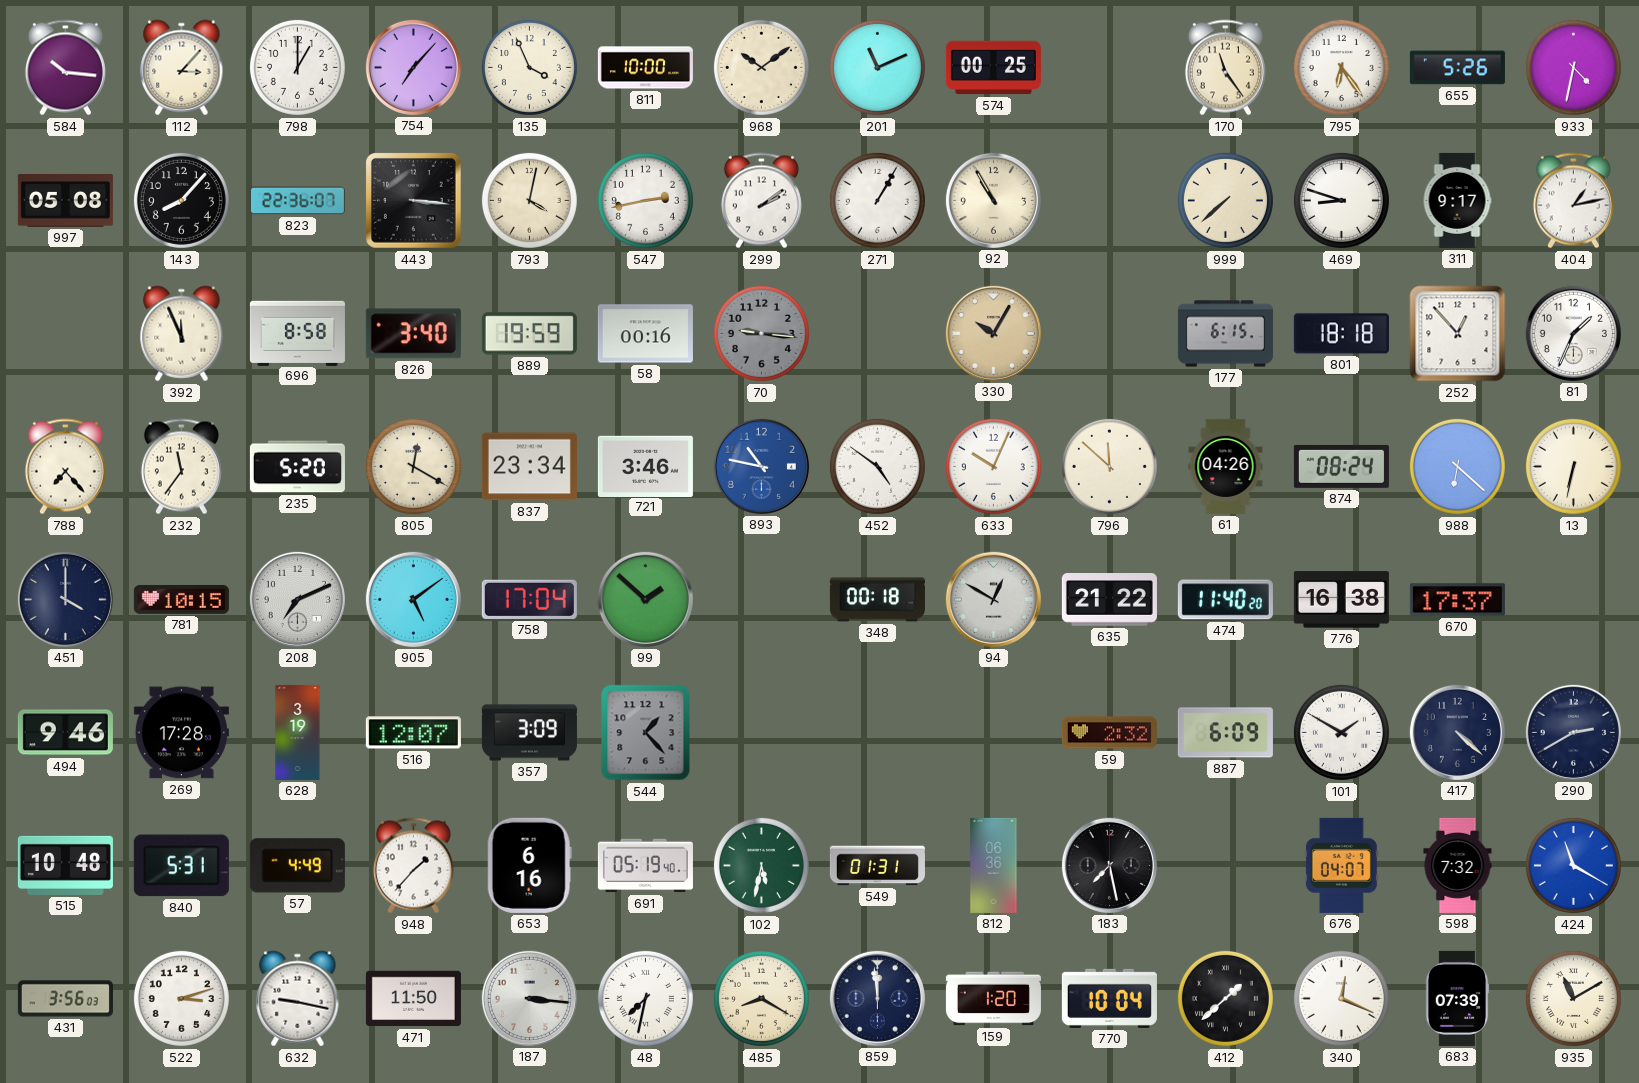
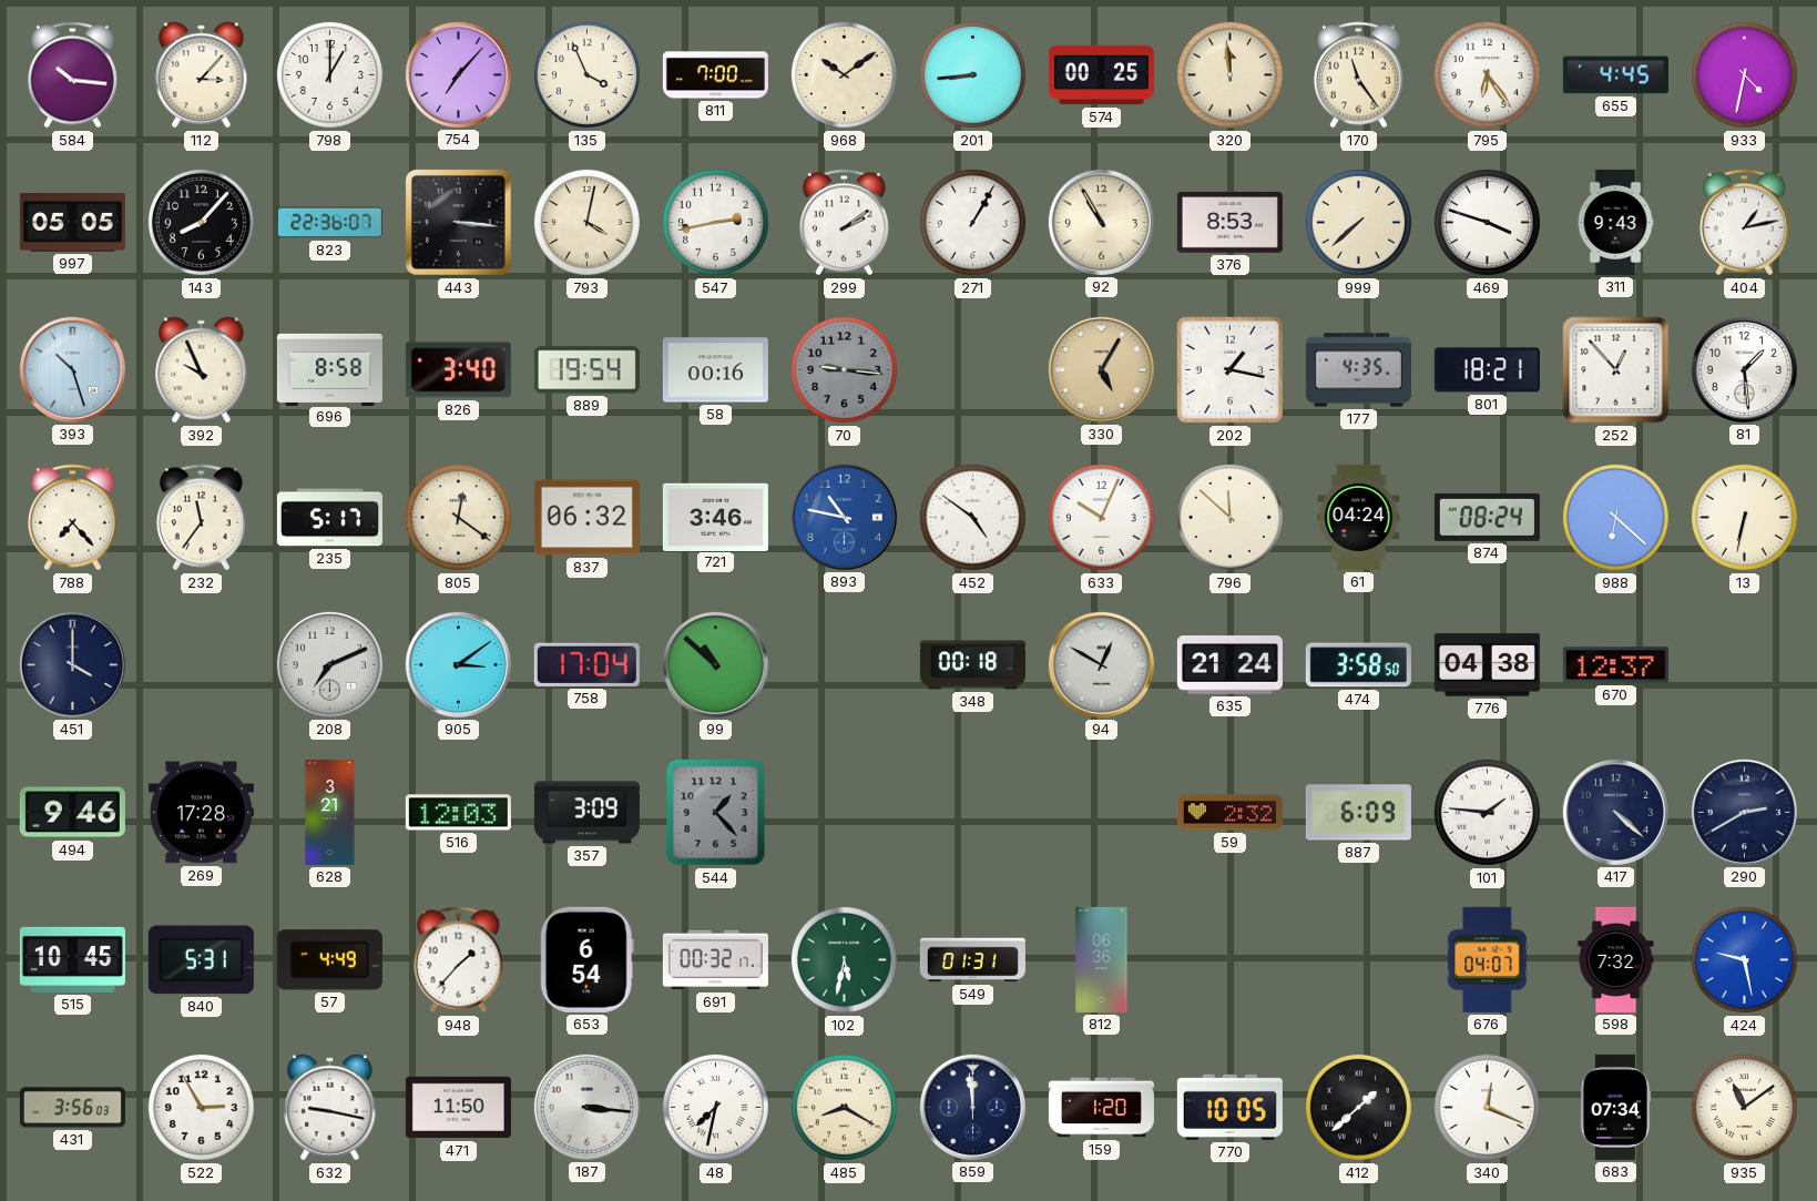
811: 10:00 -> 7:00 (715, 75)
201: 11:11 -> 8:44 (972, 74)
320: none -> 11:59 (1229, 74)
655: 5:26 -> 4:45 (1615, 75)
997: 05:08 -> 05:05 (72, 223)
376: none -> 8:53 (1229, 223)
469: 8:48 -> 3:48 (1487, 222)
311: 9:17 -> 9:43 (1615, 222)
393: none -> 10:27 (72, 369)
392: 11:56 -> 9:56 (202, 370)
889: 19:59 -> 19:54 (586, 370)
330: 10:05 -> 5:05 (1101, 369)
202: none -> 1:17 (1231, 370)
177: 6:15 -> 4:35 (1358, 370)
801: 18:18 -> 18:21 (1487, 370)
81: 1:34 -> 1:29 (1744, 369)
235: 5:20 -> 5:17 (329, 518)
805: 12:20 -> 12:21 (458, 517)
837: 23:34 -> 06:32 (586, 518)
61: 04:26 -> 04:24 (1359, 517)
781: 10:15 -> none (181, 599)
905: 5:09 -> 3:09 (458, 664)
99: 1:52 -> 10:52 (715, 664)
635: 21:22 -> 21:24 (1229, 665)
474: 11:40 -> 3:58 (1358, 665)
776: 16:38 -> 04:38 (1487, 665)
670: 17:37 -> 12:37 (1615, 665)
628: 3:19 -> 3:21 (330, 812)
516: 12:07 -> 12:03 (458, 813)
101: 1:50 -> 1:46 (1487, 812)
515: 10:48 -> 10:45 (72, 959)
653: 6:16 -> 6:54 (586, 959)
691: 05:19 -> 00:32 (715, 960)
183: 7:28 -> none (1109, 865)
424: 11:20 -> 9:28 (1744, 959)
522: 3:12 -> 2:55 (201, 1107)
770: 10:04 -> 10:05 (1229, 1107)
683: 07:39 -> 07:34 (1615, 1107)
935: 11:10 -> 11:09 (1744, 1107)
